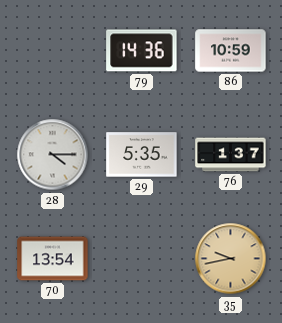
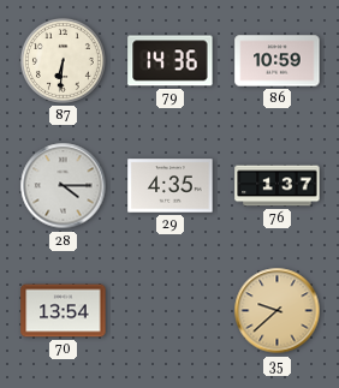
87: none -> 6:31 (63, 60)
29: 5:35 -> 4:35 (171, 186)
35: 9:43 -> 9:38 (278, 311)
